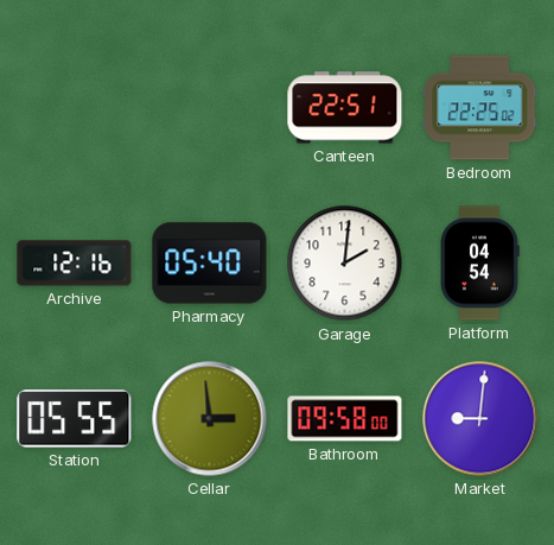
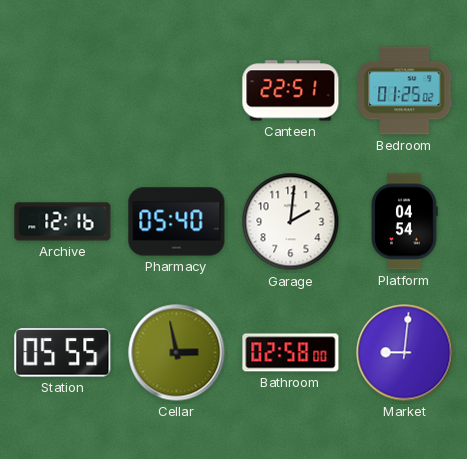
Bedroom: 22:25 -> 01:25 (405, 91)
Cellar: 2:59 -> 2:58 (177, 353)
Bathroom: 09:58 -> 02:58 (291, 353)
